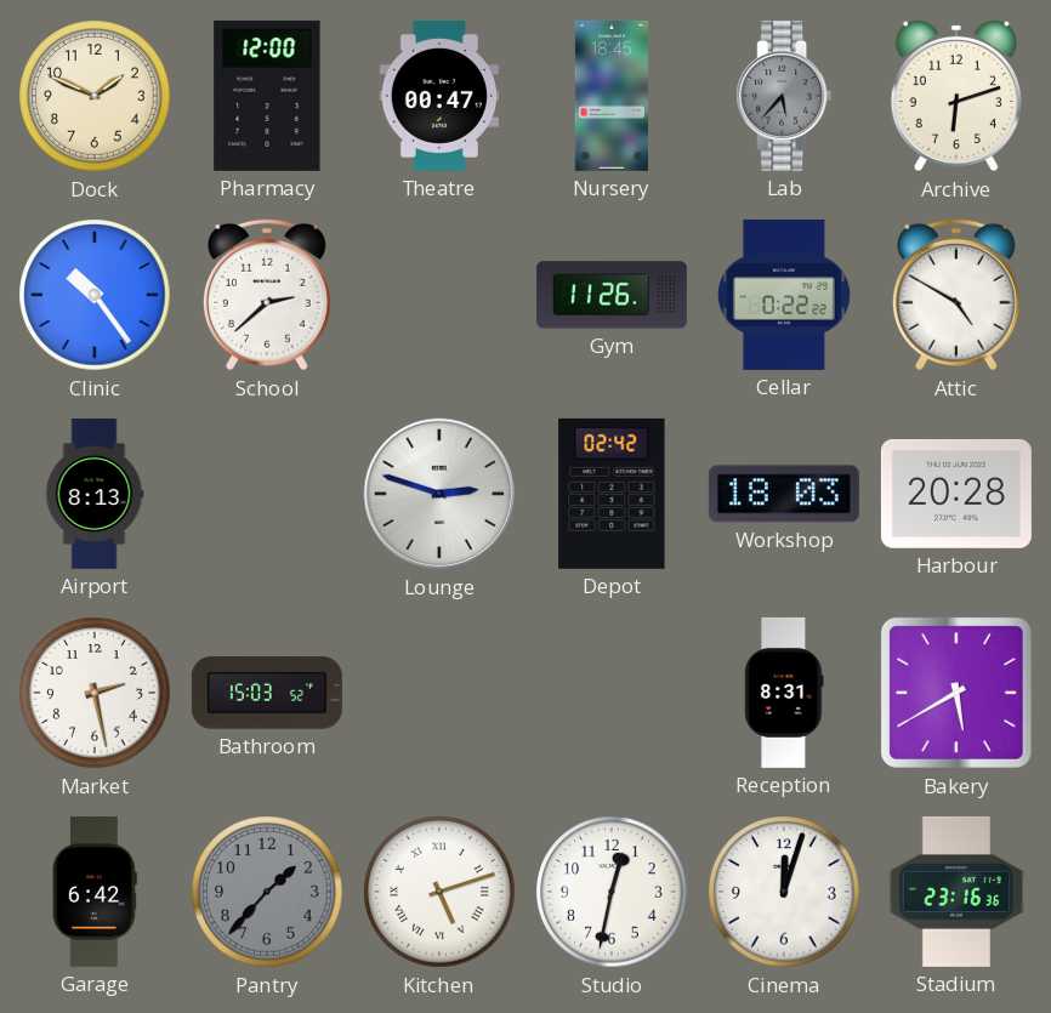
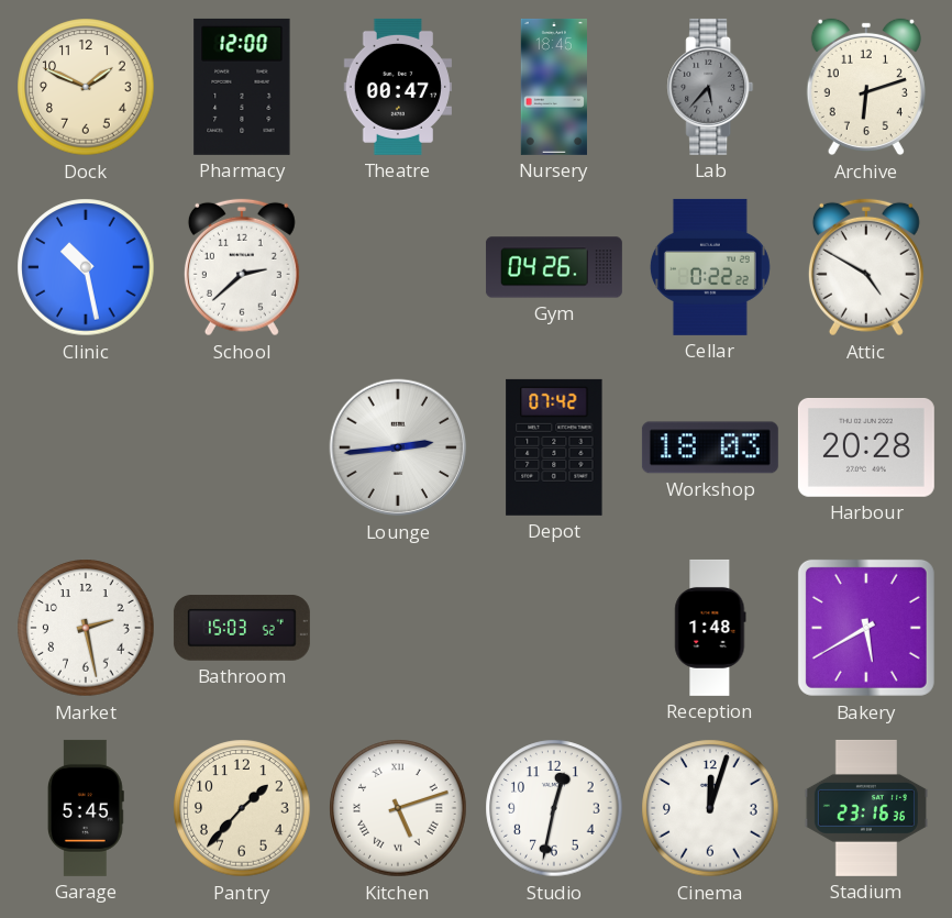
Clinic: 10:24 -> 10:28 (86, 267)
Gym: 11:26 -> 04:26 (554, 267)
Airport: 8:13 -> none (95, 494)
Lounge: 2:48 -> 2:44 (398, 447)
Depot: 02:42 -> 07:42 (554, 447)
Reception: 8:31 -> 1:48 (710, 628)
Garage: 6:42 -> 5:45 (86, 808)
Pantry dial: grey -> cream (242, 808)
